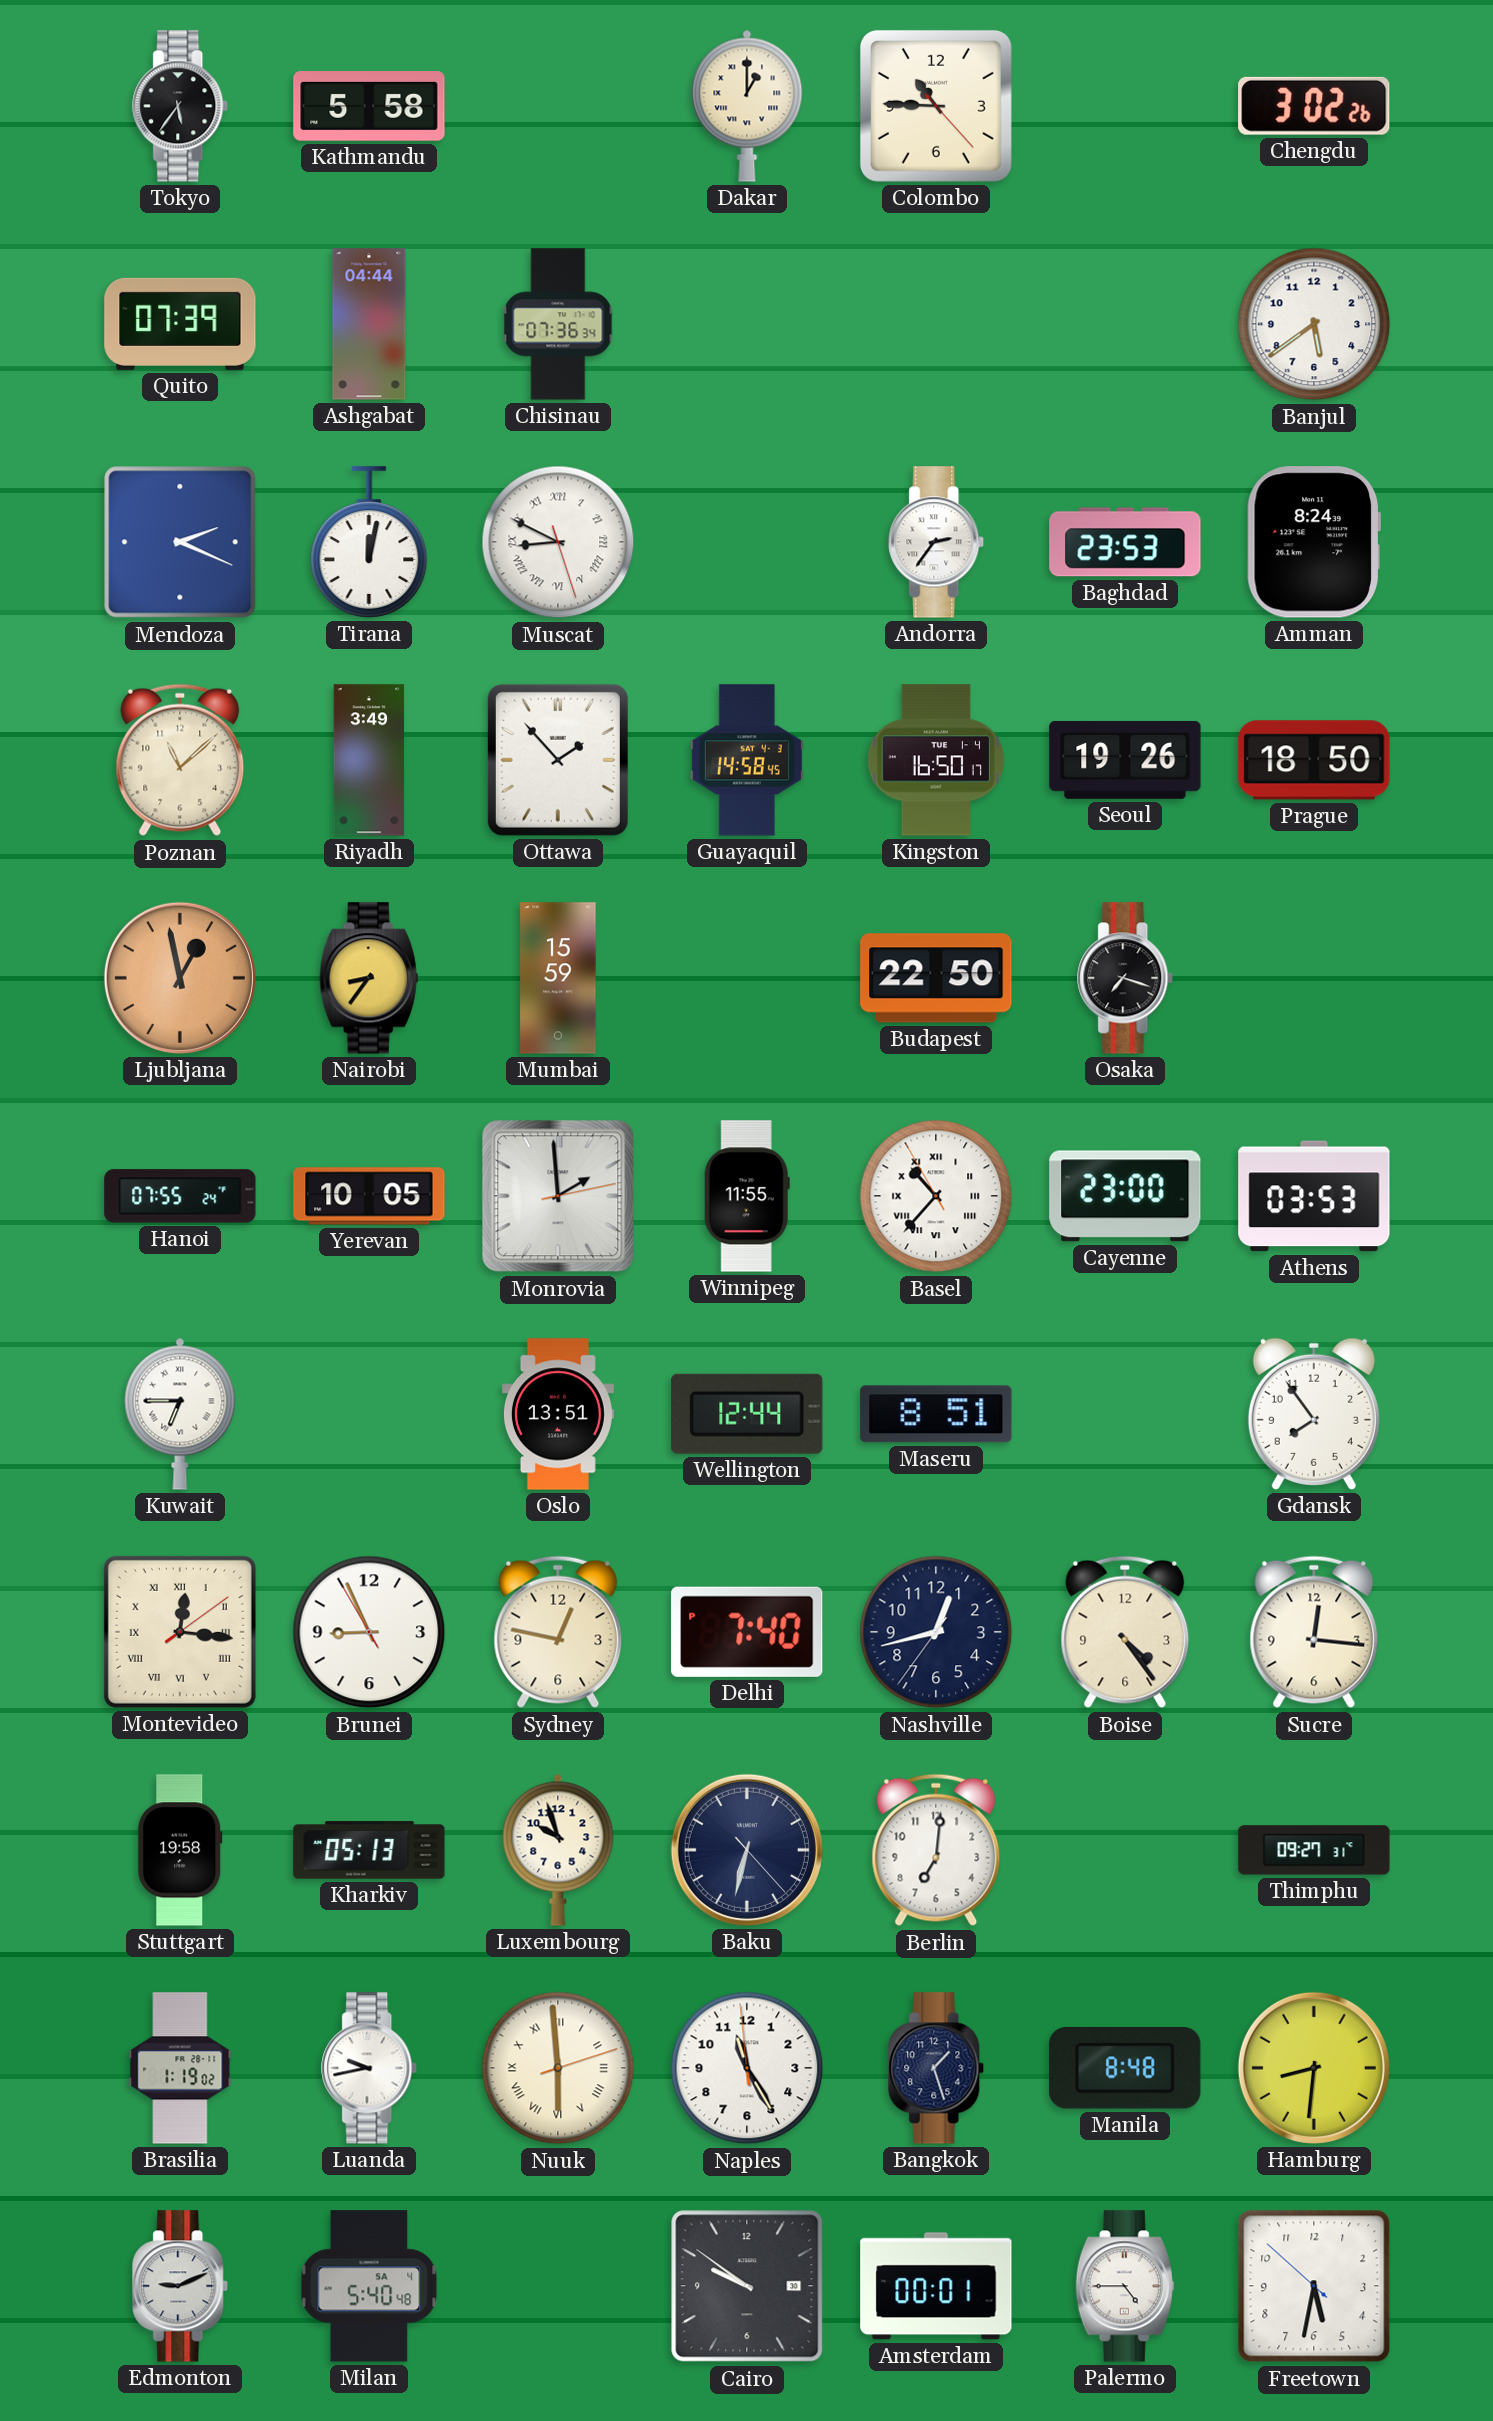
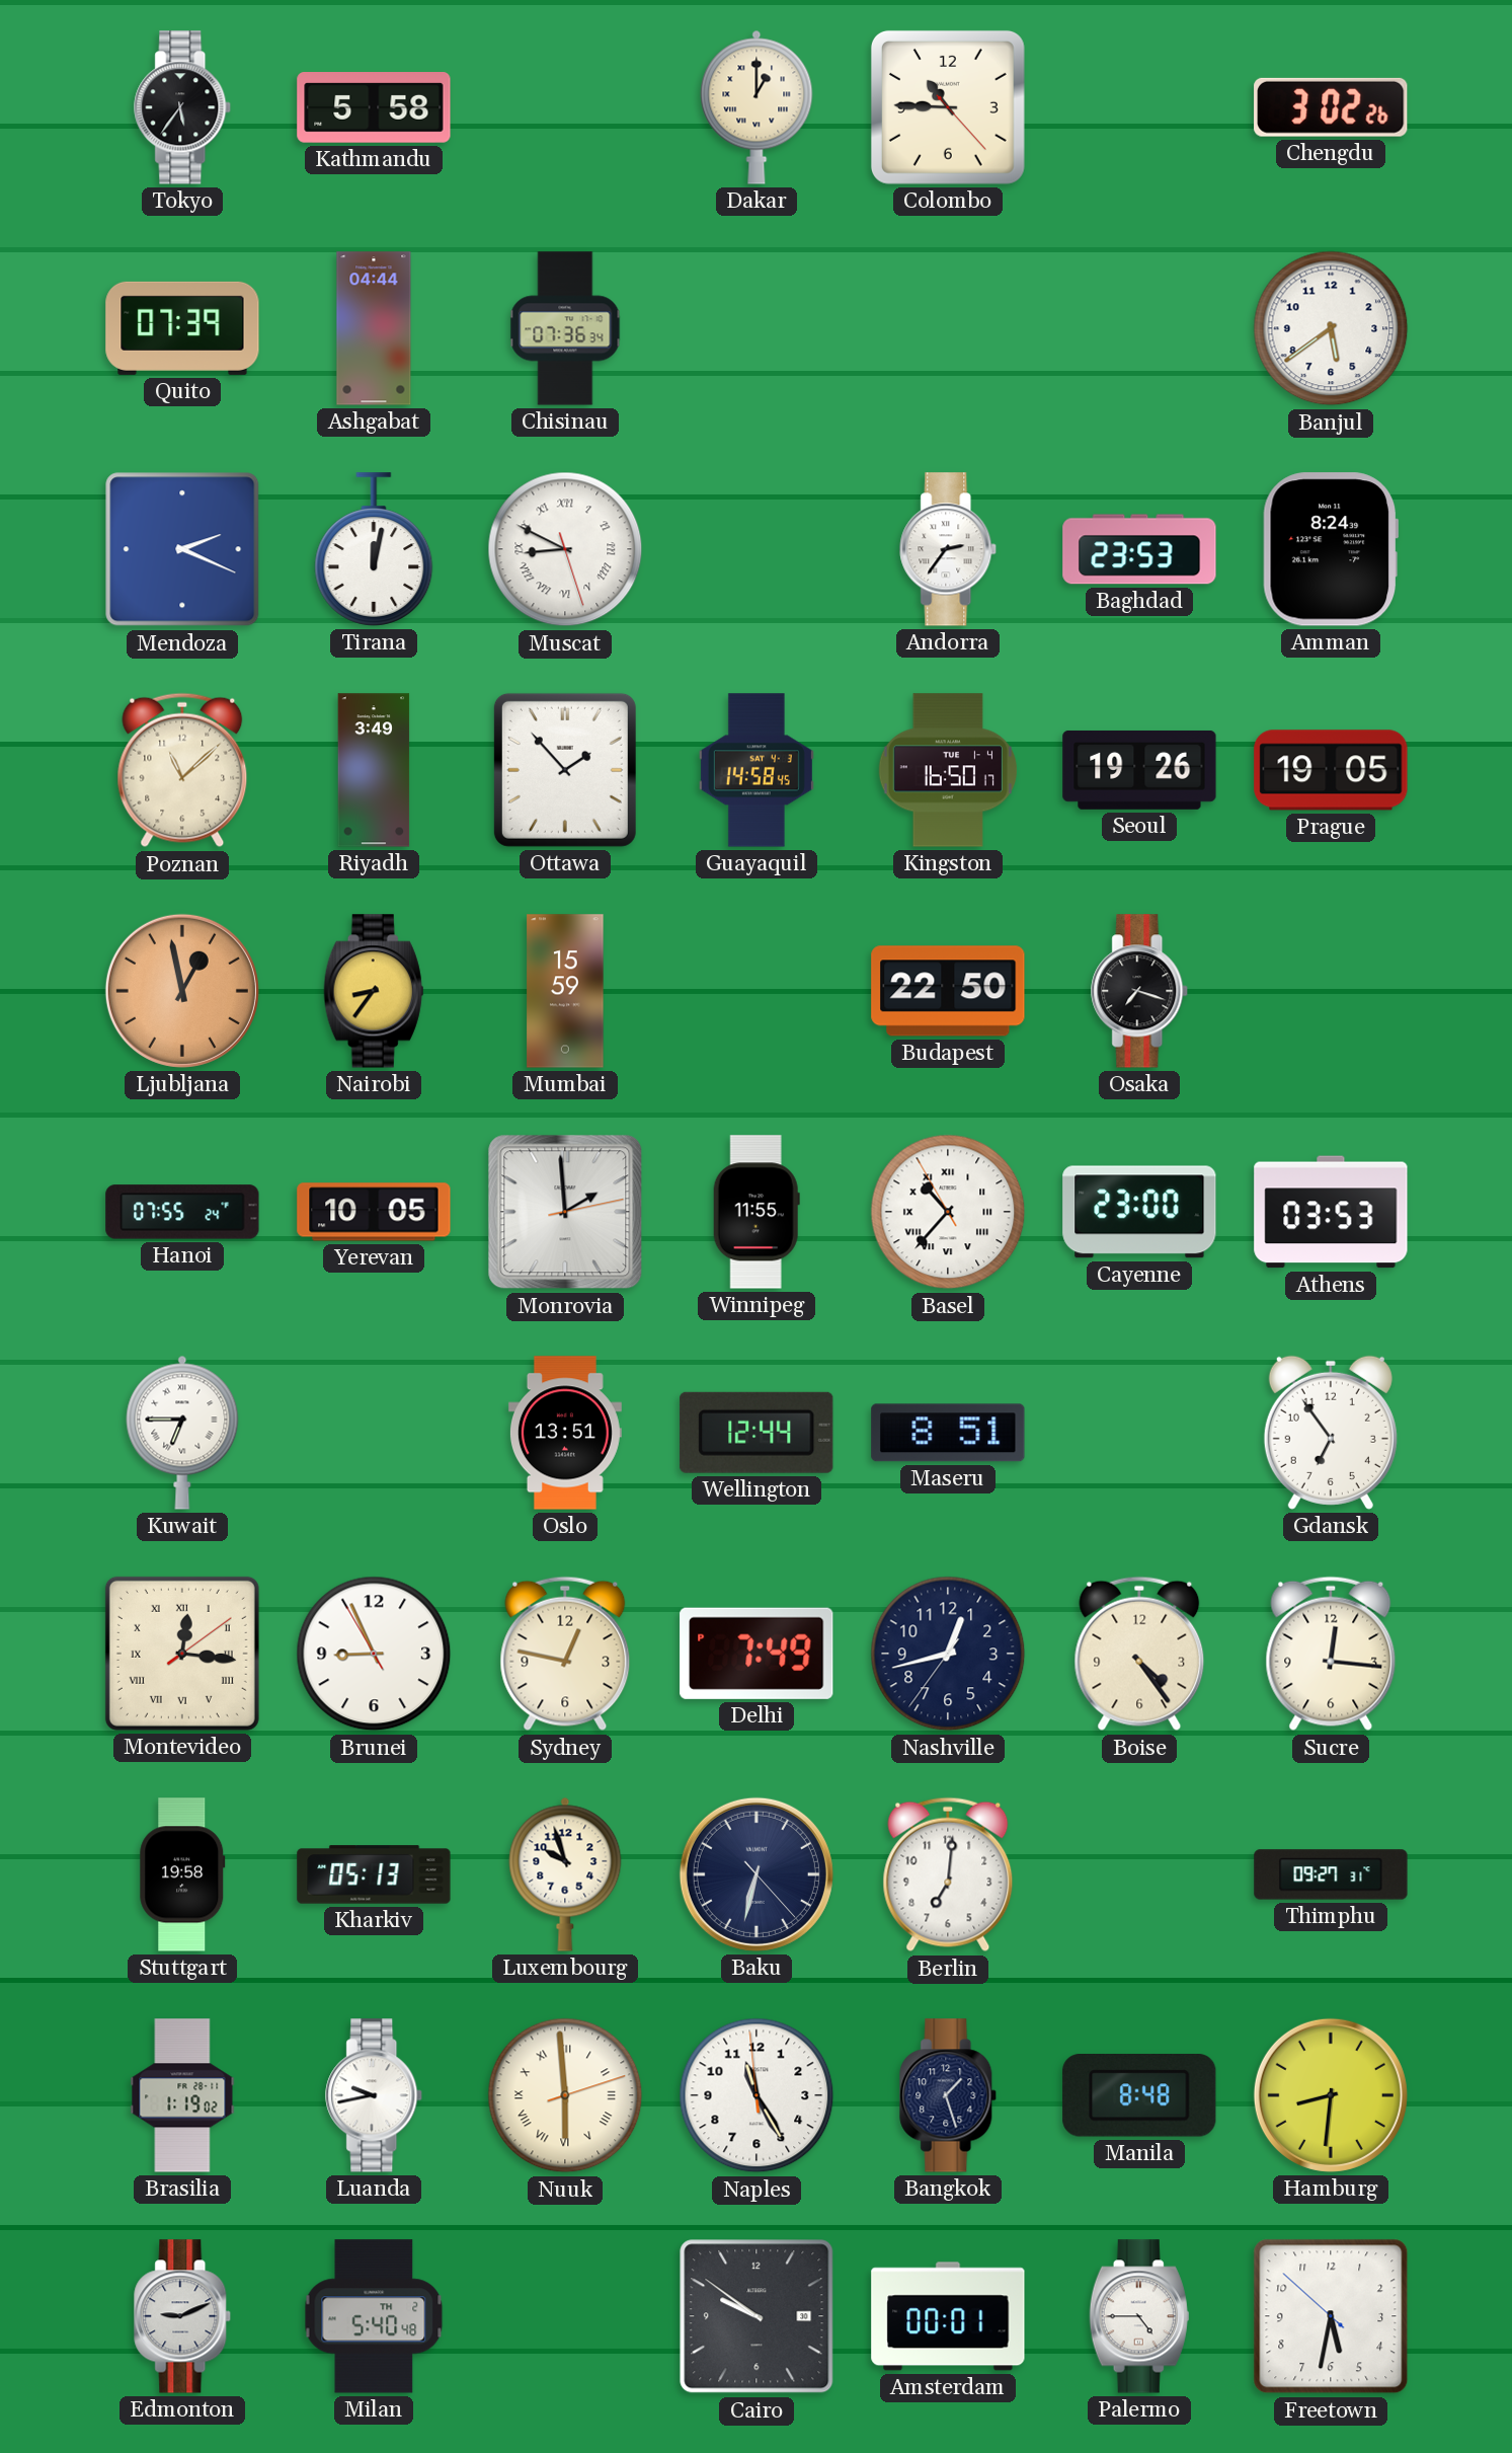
Prague: 18:50 -> 19:05 (1331, 770)
Gdansk: 7:54 -> 6:54 (1331, 1433)
Delhi: 7:40 -> 7:49 (757, 1654)
Milan date: SA 4 -> TH 2 (374, 2316)
